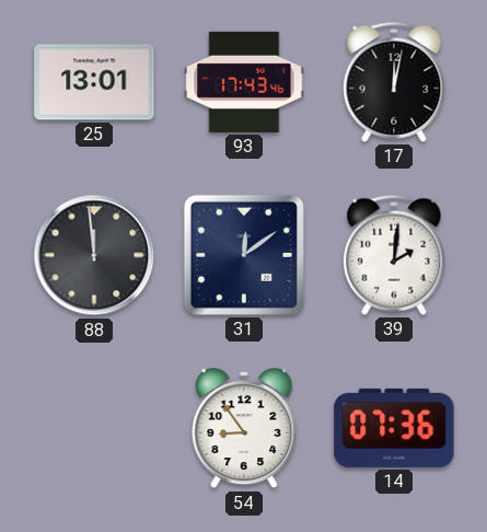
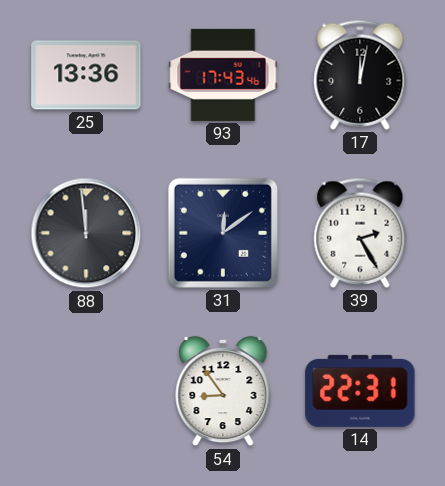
25: 13:01 -> 13:36 (86, 75)
39: 2:01 -> 2:25 (360, 233)
14: 07:36 -> 22:31 (360, 391)
